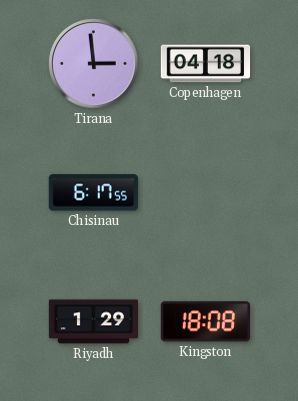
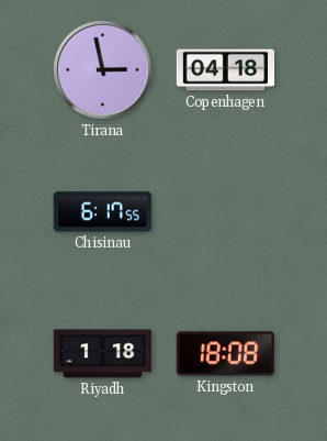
Tirana: 2:59 -> 2:58 (103, 70)
Riyadh: 1:29 -> 1:18 (103, 354)
